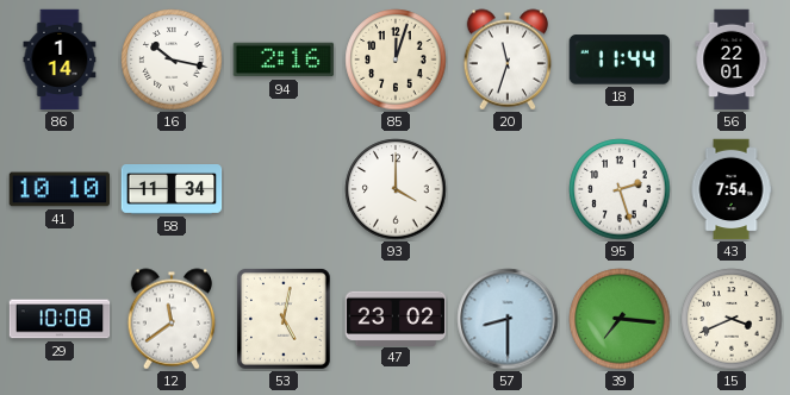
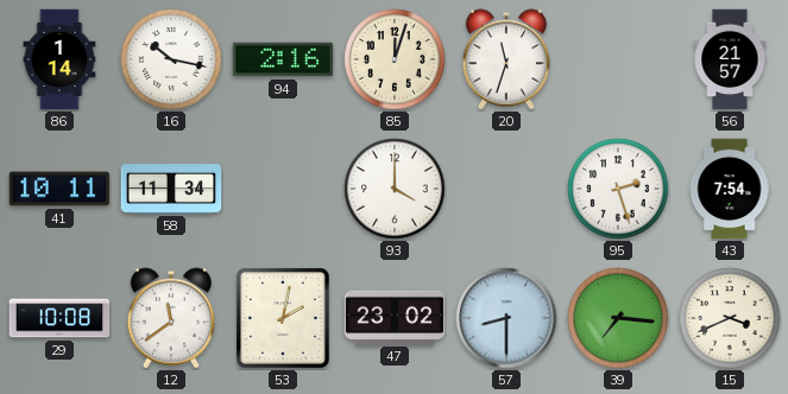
18: 11:44 -> none (620, 59)
56: 22:01 -> 21:57 (730, 59)
41: 10:10 -> 10:11 (59, 189)
53: 5:02 -> 2:02 (284, 319)
